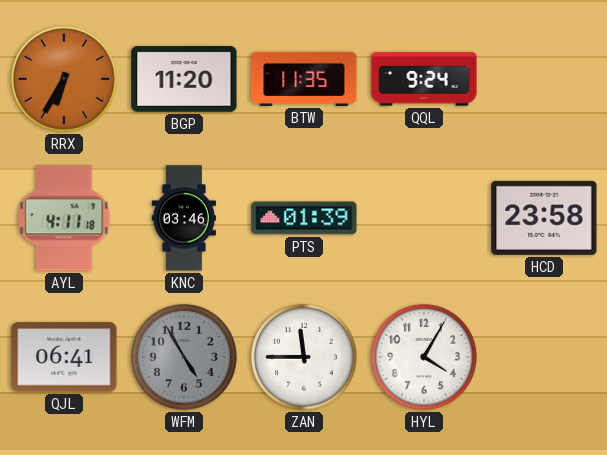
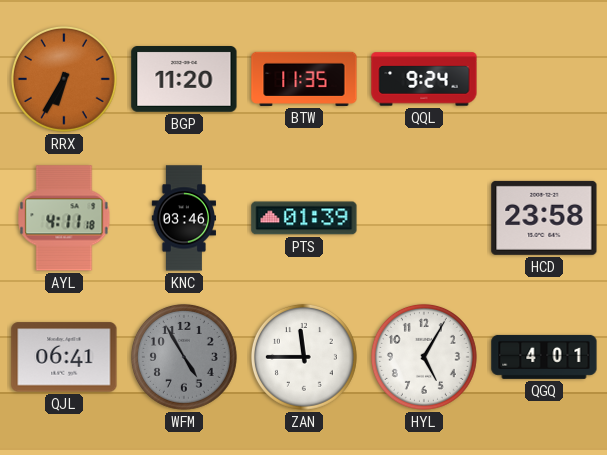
HYL: 4:05 -> 5:05 (424, 357)
QGQ: none -> 4:01 (544, 357)
